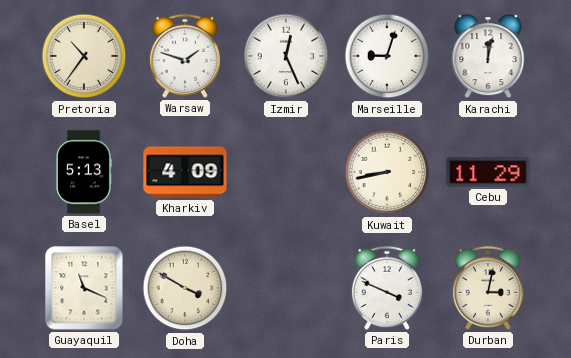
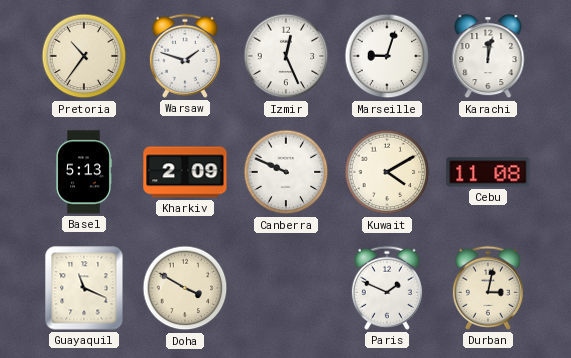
Kharkiv: 4:09 -> 2:09 (185, 172)
Canberra: none -> 9:49 (286, 172)
Kuwait: 8:43 -> 4:10 (387, 172)
Cebu: 11:29 -> 11:08 (488, 172)
Paris: 3:49 -> 1:49 (387, 288)
